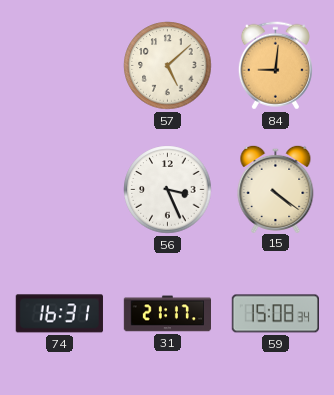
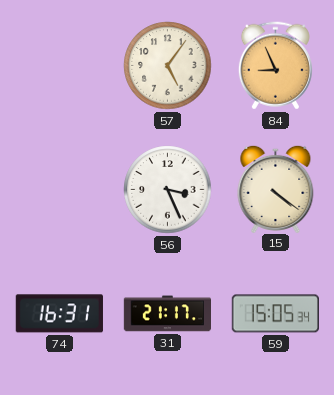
57: 5:08 -> 5:06 (168, 66)
84: 9:01 -> 8:56 (275, 66)
59: 15:08 -> 15:05 (275, 314)
